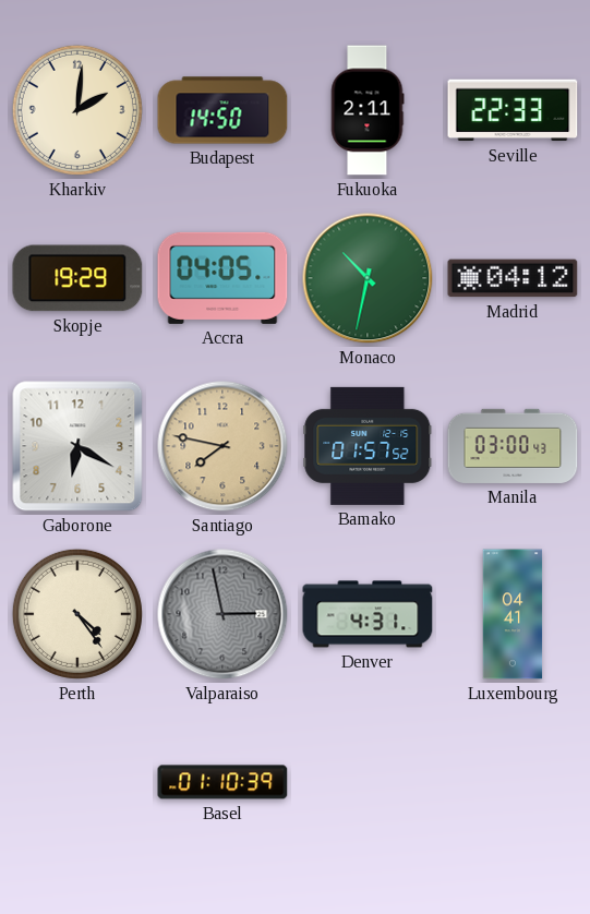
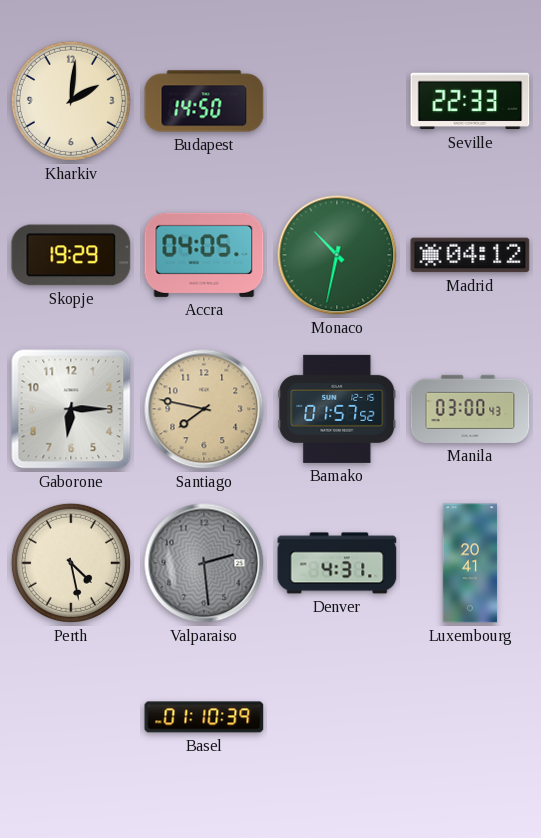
Fukuoka: 2:11 -> none (368, 110)
Gaborone: 6:20 -> 6:15 (71, 409)
Perth: 4:24 -> 4:28 (71, 563)
Valparaiso: 2:58 -> 2:29 (204, 563)
Luxembourg: 04:41 -> 20:41 (470, 563)
